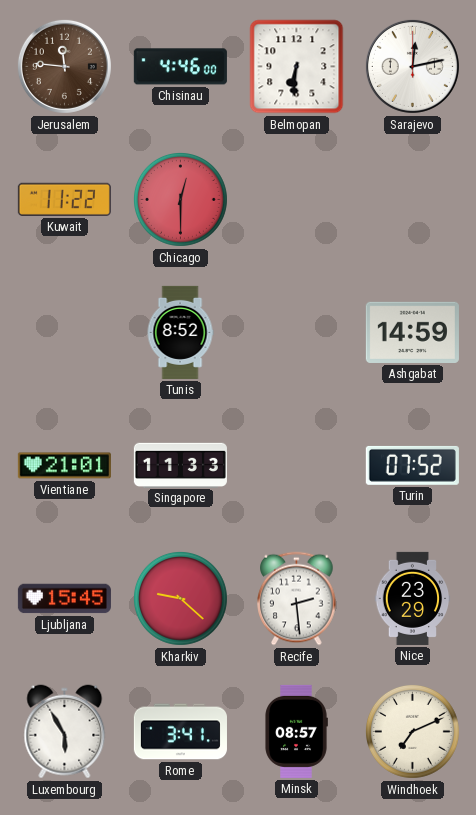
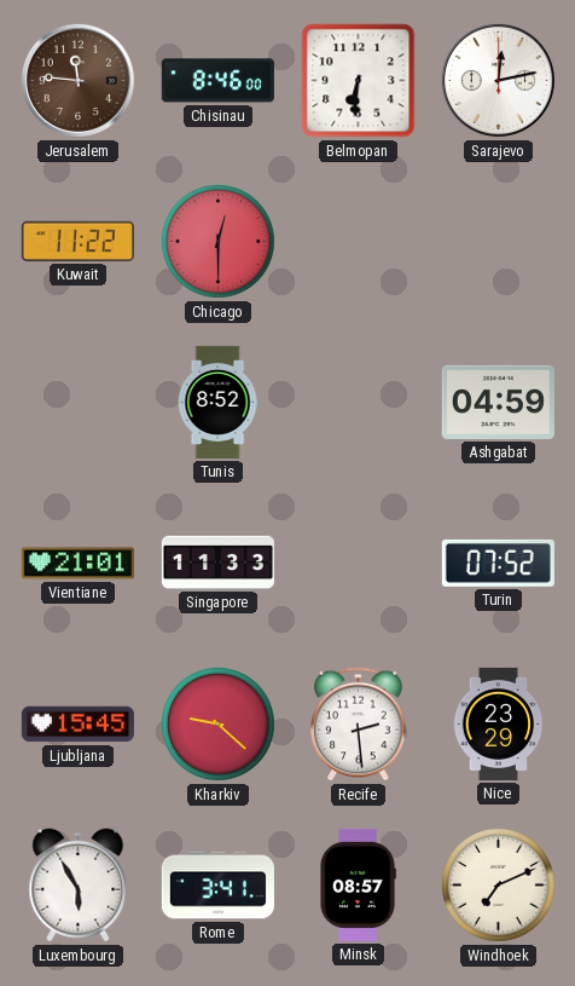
Chisinau: 4:46 -> 8:46 (217, 81)
Ashgabat: 14:59 -> 04:59 (498, 402)
